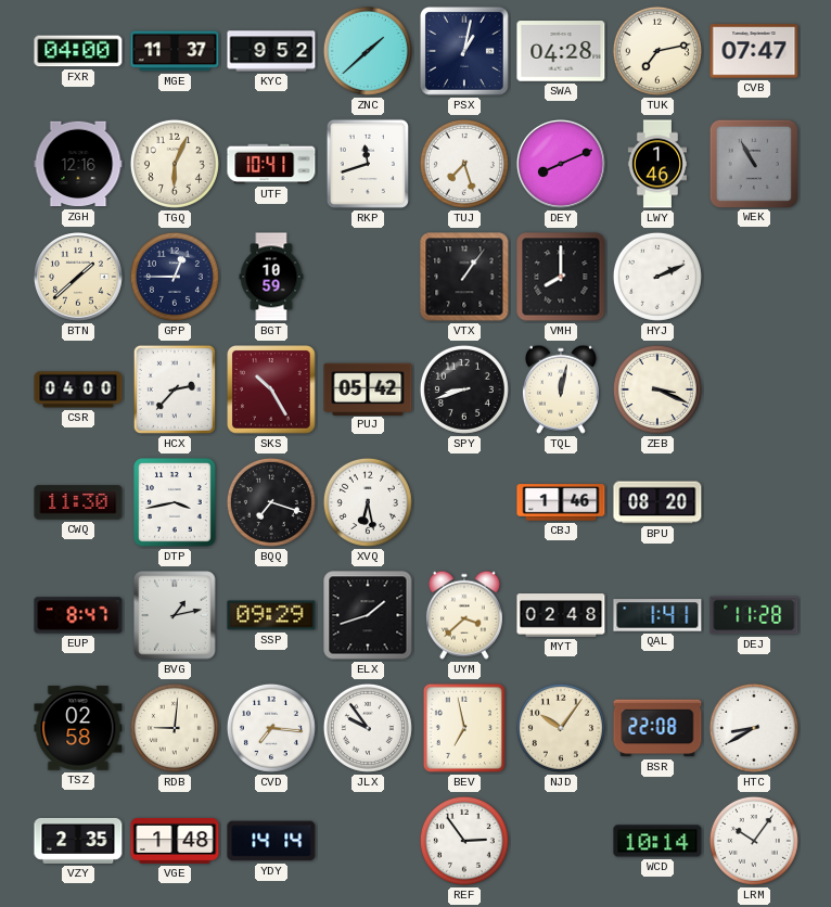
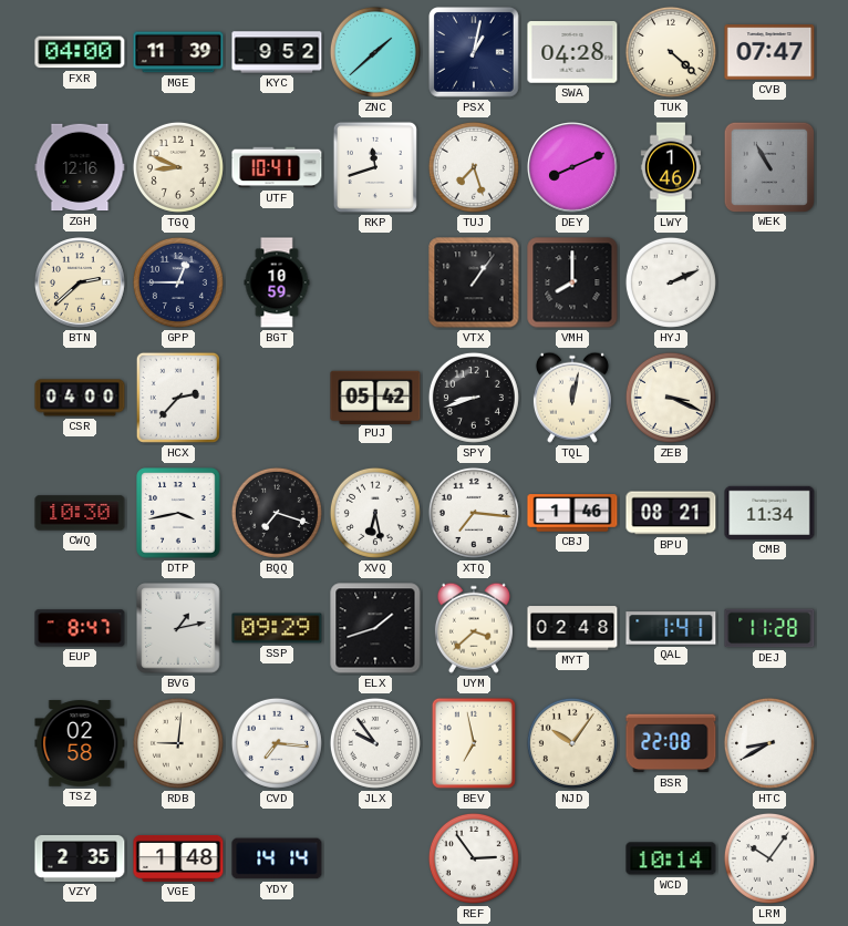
MGE: 11:37 -> 11:39 (178, 52)
TUK: 7:13 -> 4:22 (671, 52)
TGQ: 6:04 -> 8:49 (178, 167)
BTN: 1:38 -> 2:38 (81, 284)
SKS: 10:25 -> none (271, 389)
CWQ: 11:30 -> 10:30 (80, 513)
XTQ: none -> 7:16 (474, 513)
BPU: 08:20 -> 08:21 (671, 513)
CMB: none -> 11:34 (769, 513)
